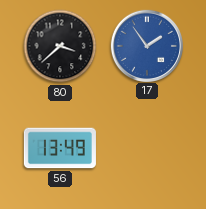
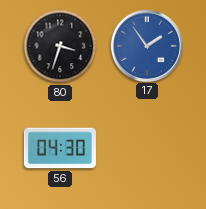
80: 3:38 -> 3:33 (60, 46)
56: 13:49 -> 04:30 (60, 148)
